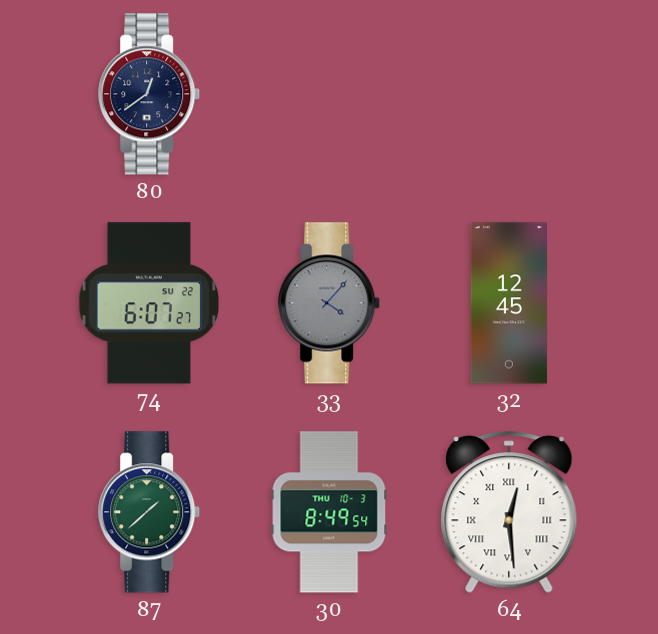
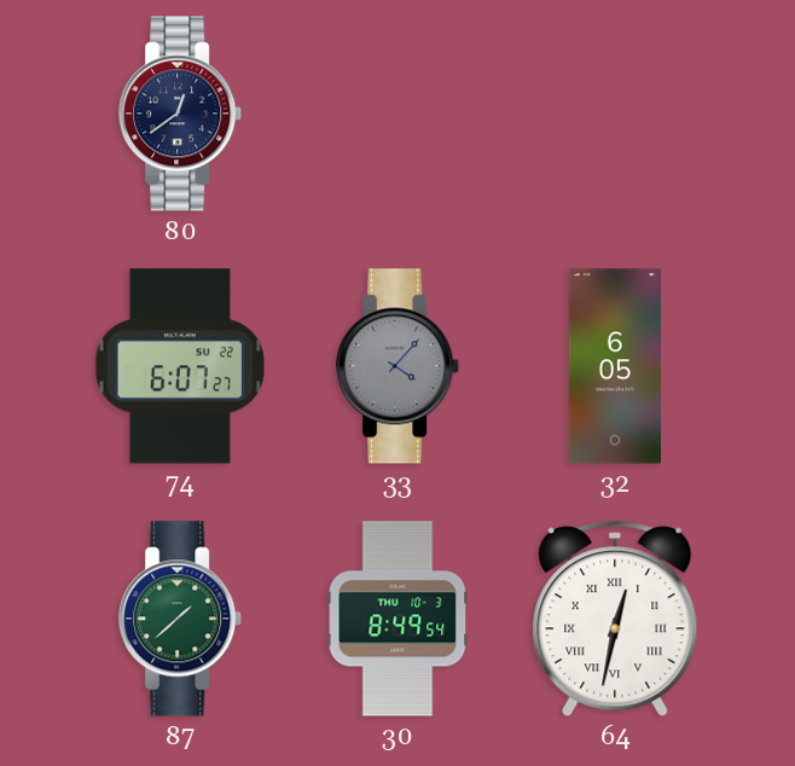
32: 12:45 -> 6:05 (615, 366)
64: 12:29 -> 12:32 (615, 619)
